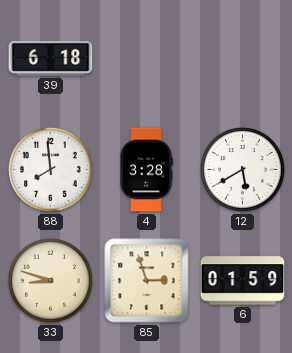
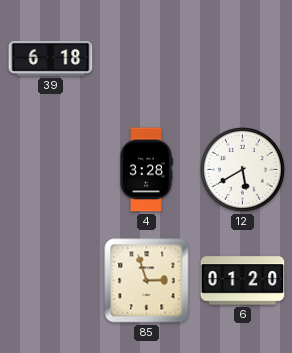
88: 7:59 -> none (51, 170)
33: 8:48 -> none (51, 281)
6: 01:59 -> 01:20 (243, 281)
